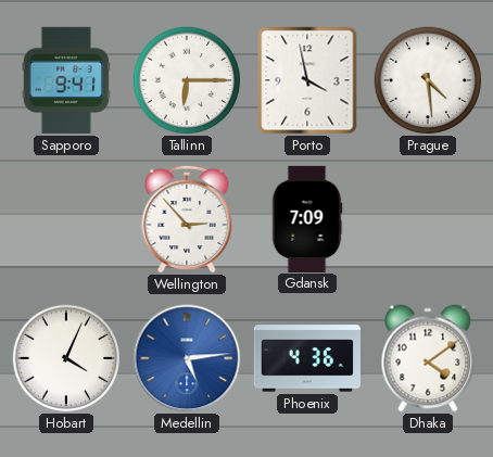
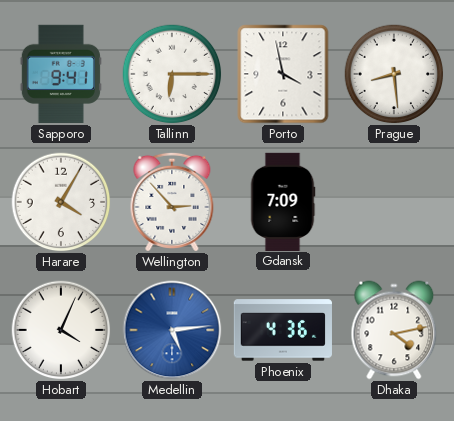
Prague: 4:29 -> 8:29 (394, 74)
Harare: none -> 4:05 (61, 202)
Dhaka: 4:09 -> 4:13 (394, 330)
